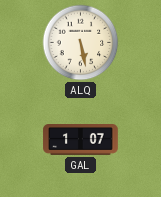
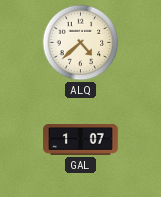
ALQ: 5:28 -> 4:38 (81, 43)
